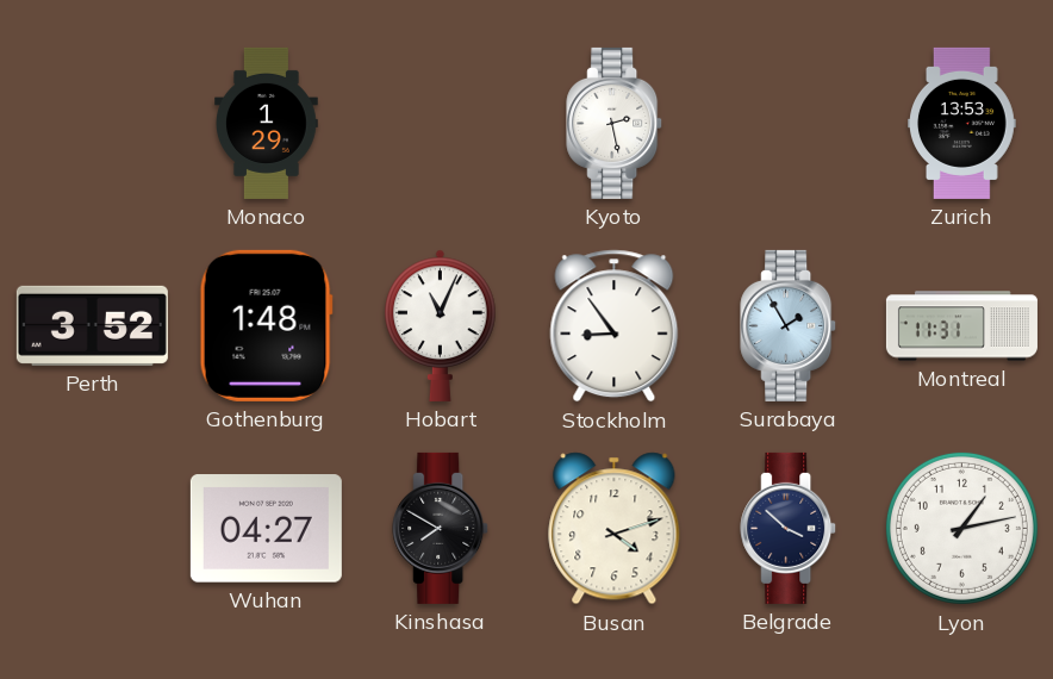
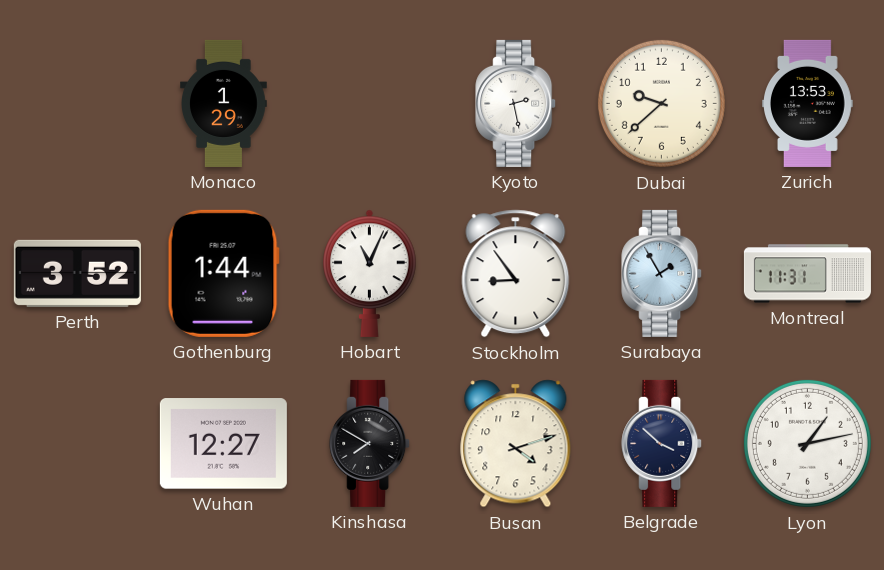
Dubai: none -> 9:38 (661, 103)
Gothenburg: 1:48 -> 1:44 (223, 273)
Wuhan: 04:27 -> 12:27 (223, 444)
